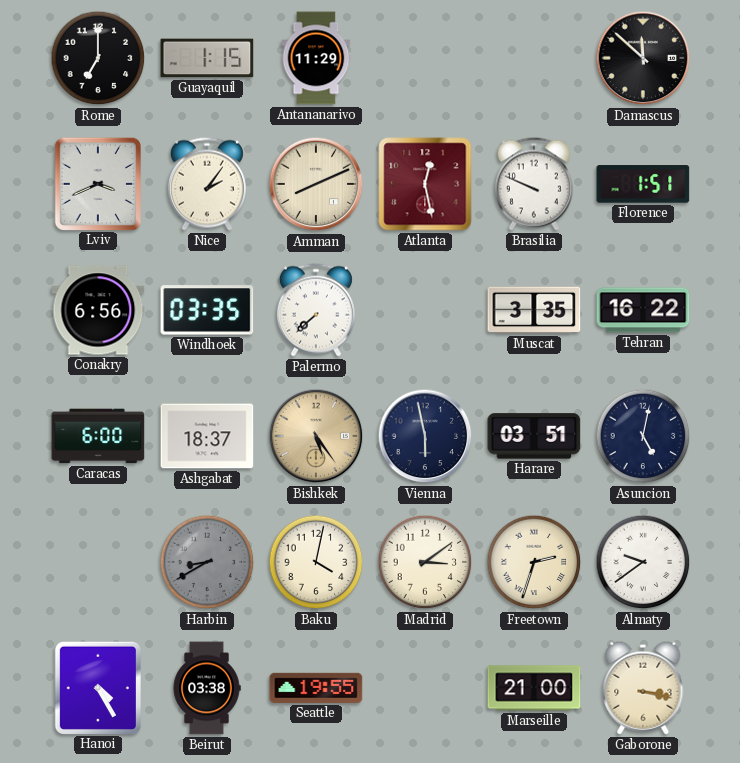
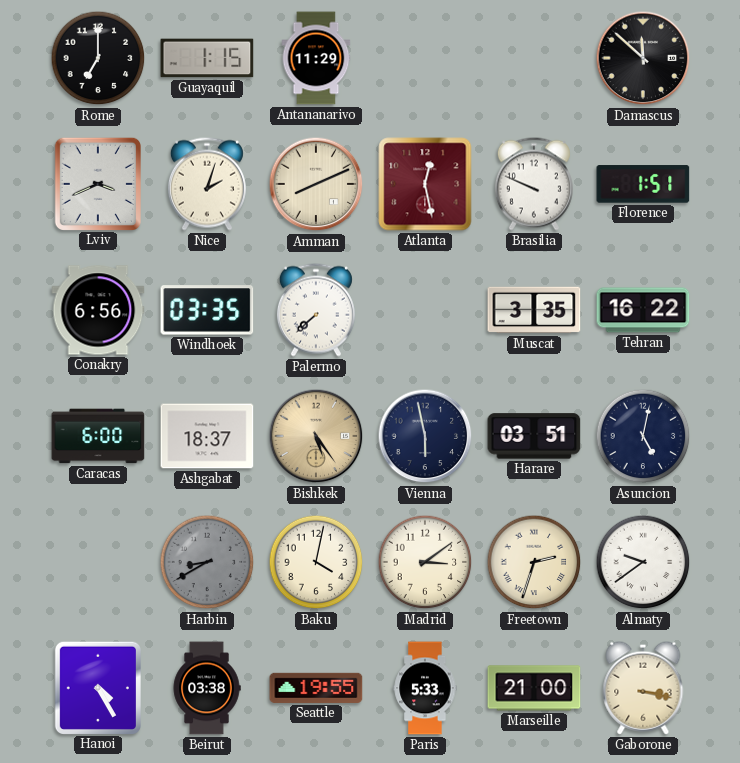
Nice: 2:06 -> 2:03 (207, 184)
Paris: none -> 5:33 (425, 688)
